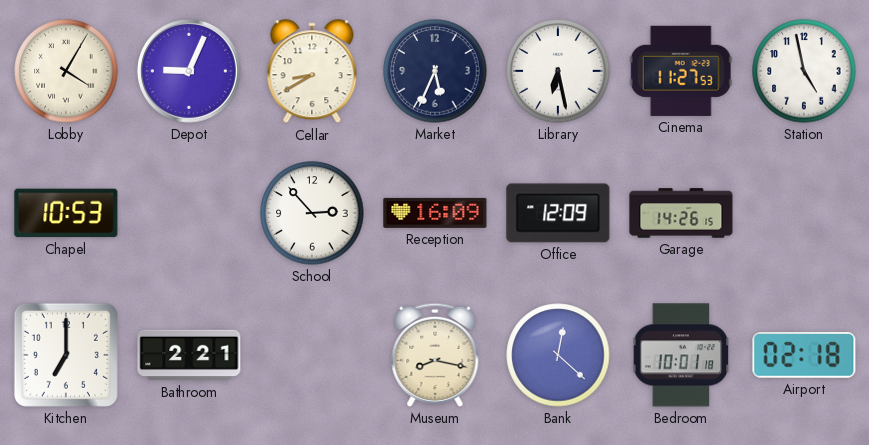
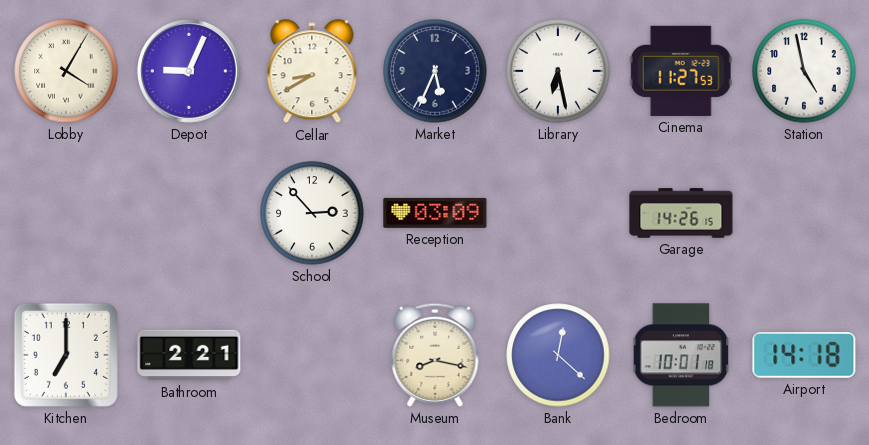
Chapel: 10:53 -> none (66, 213)
Reception: 16:09 -> 03:09 (435, 213)
Office: 12:09 -> none (558, 213)
Airport: 02:18 -> 14:18 (804, 355)
